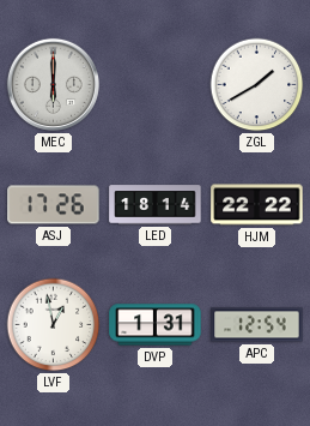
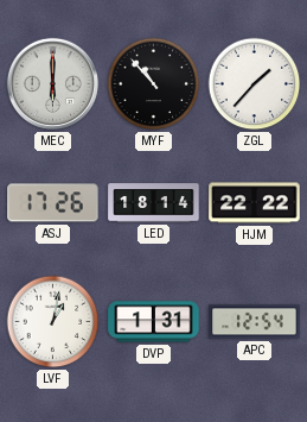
MYF: none -> 10:53 (154, 84)
ZGL: 1:40 -> 1:37 (255, 84)
LVF: 12:58 -> 1:02 (53, 322)
